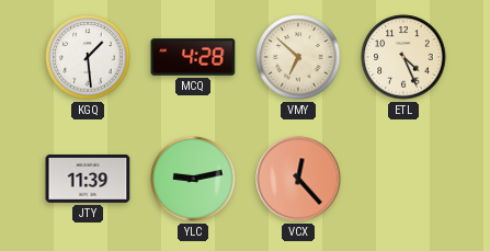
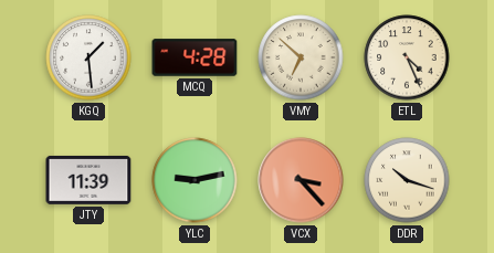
VCX: 12:23 -> 3:23 (301, 180)
DDR: none -> 10:18 (407, 180)
